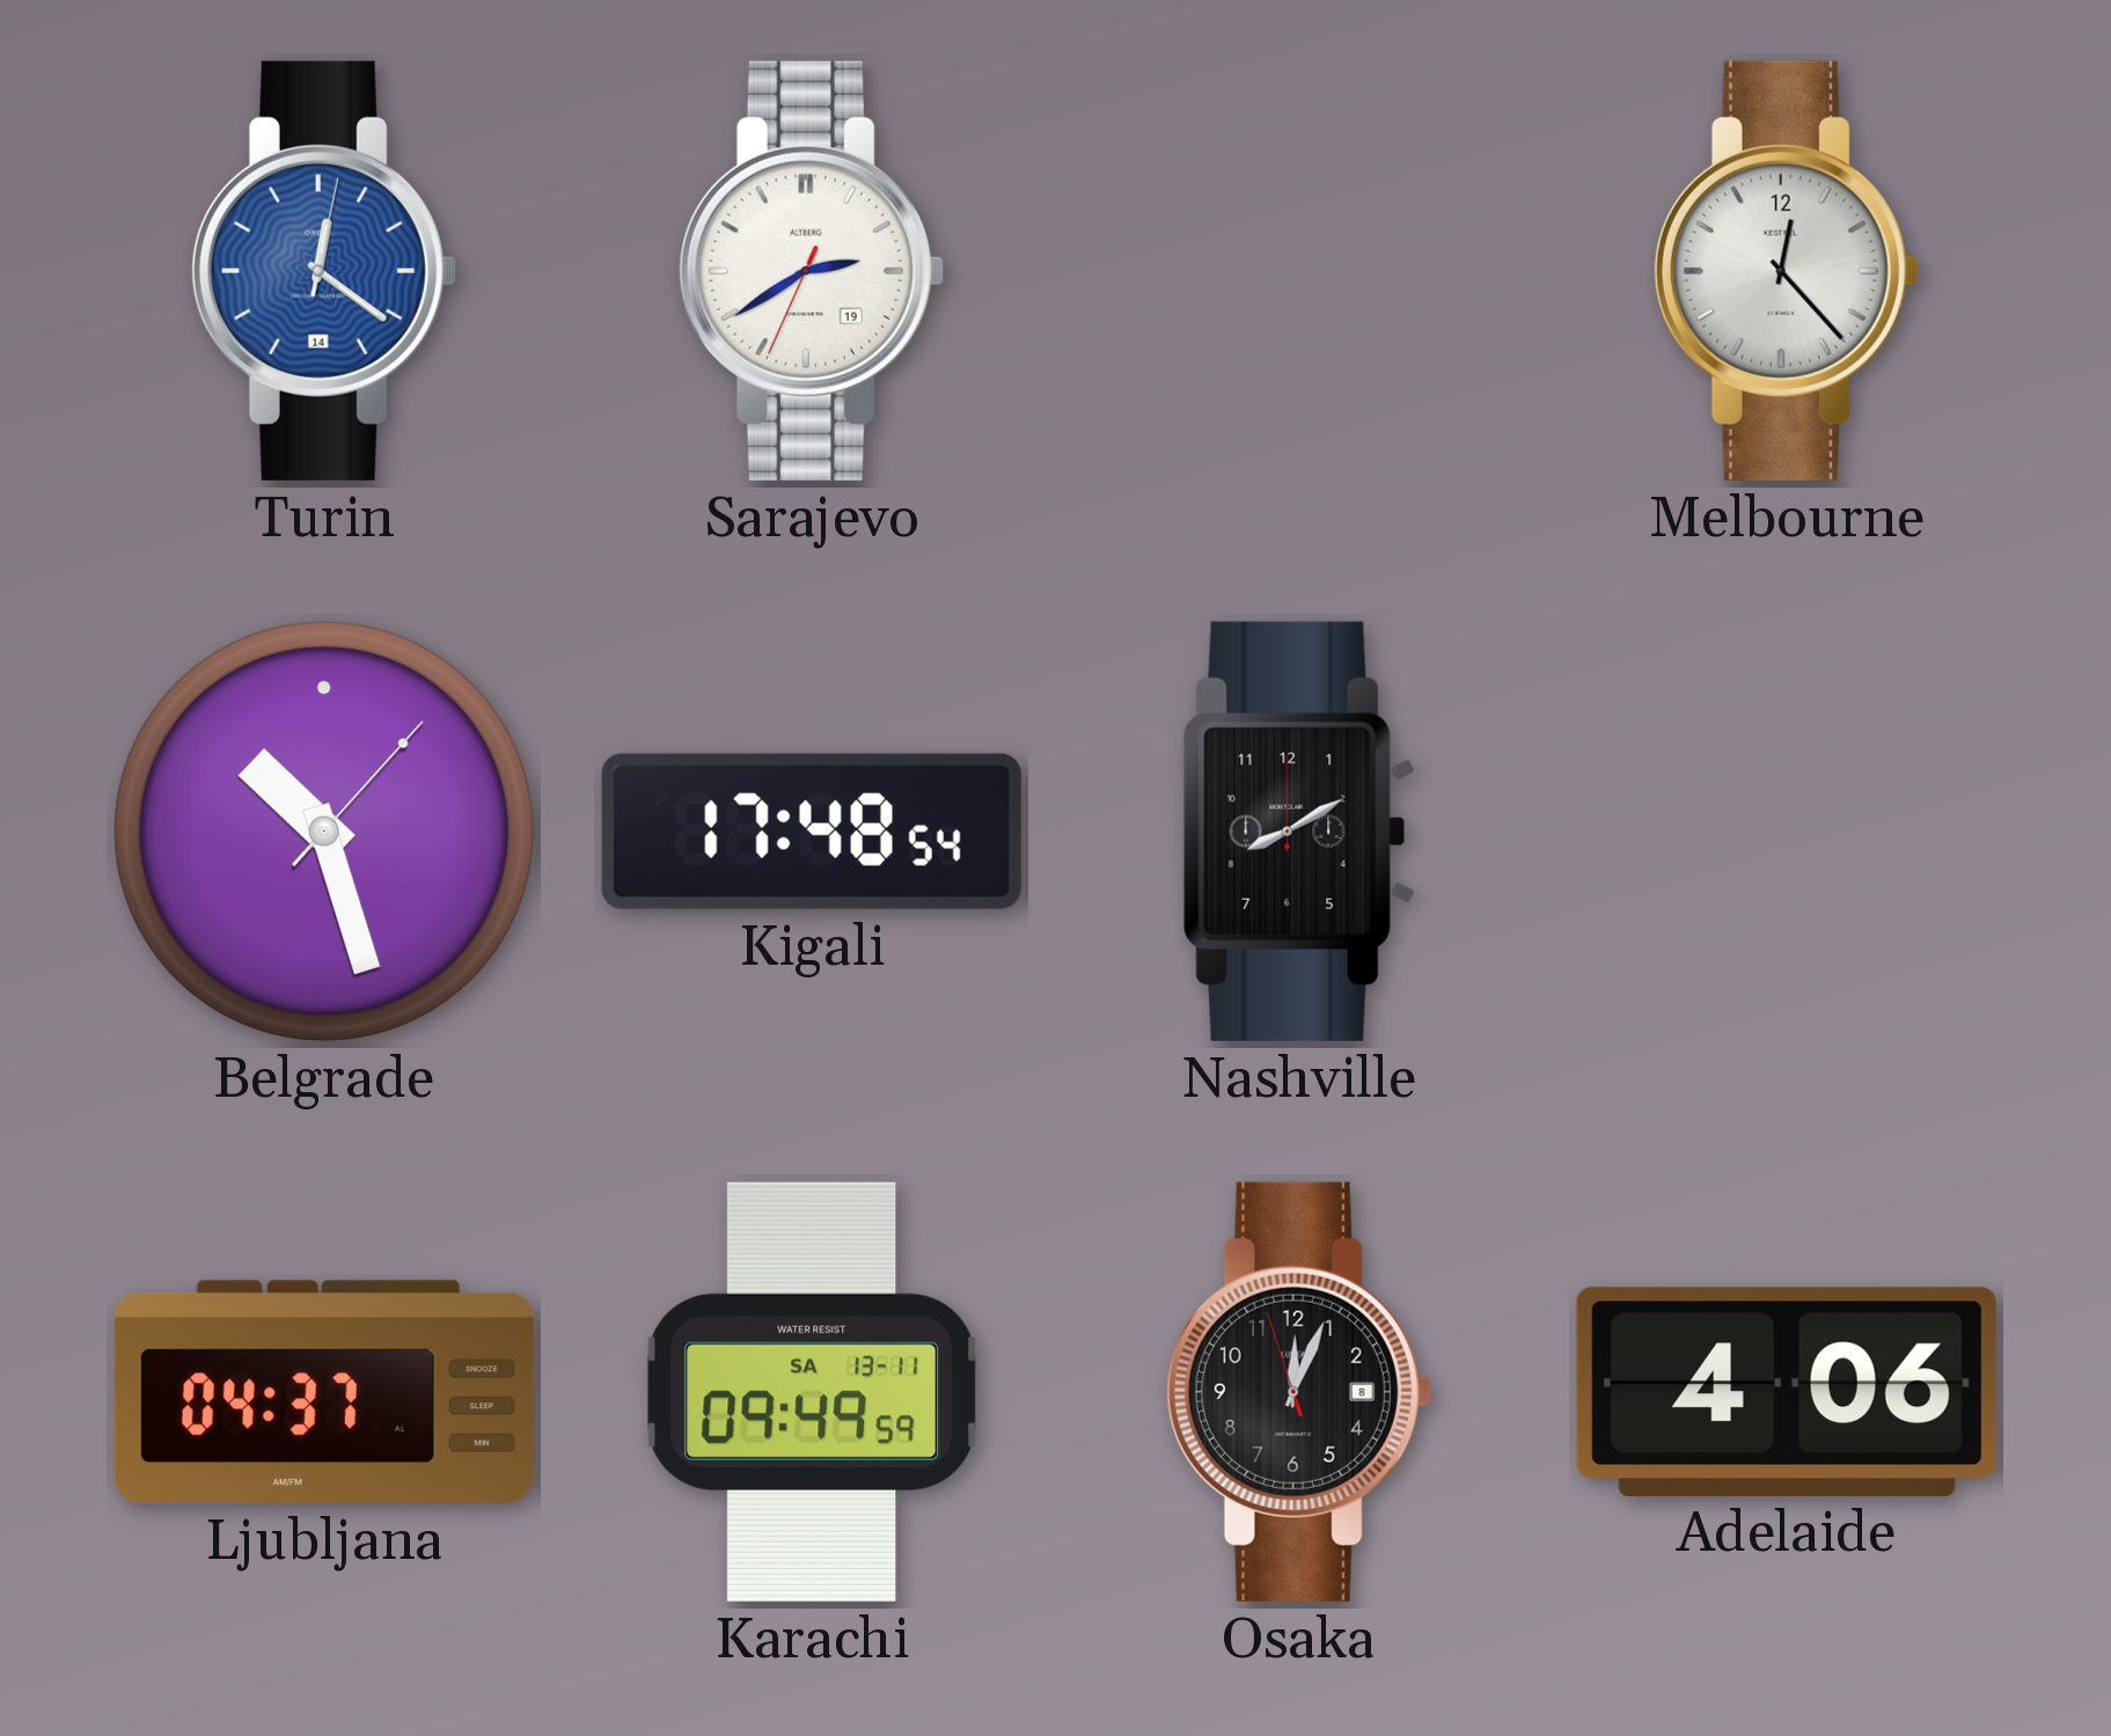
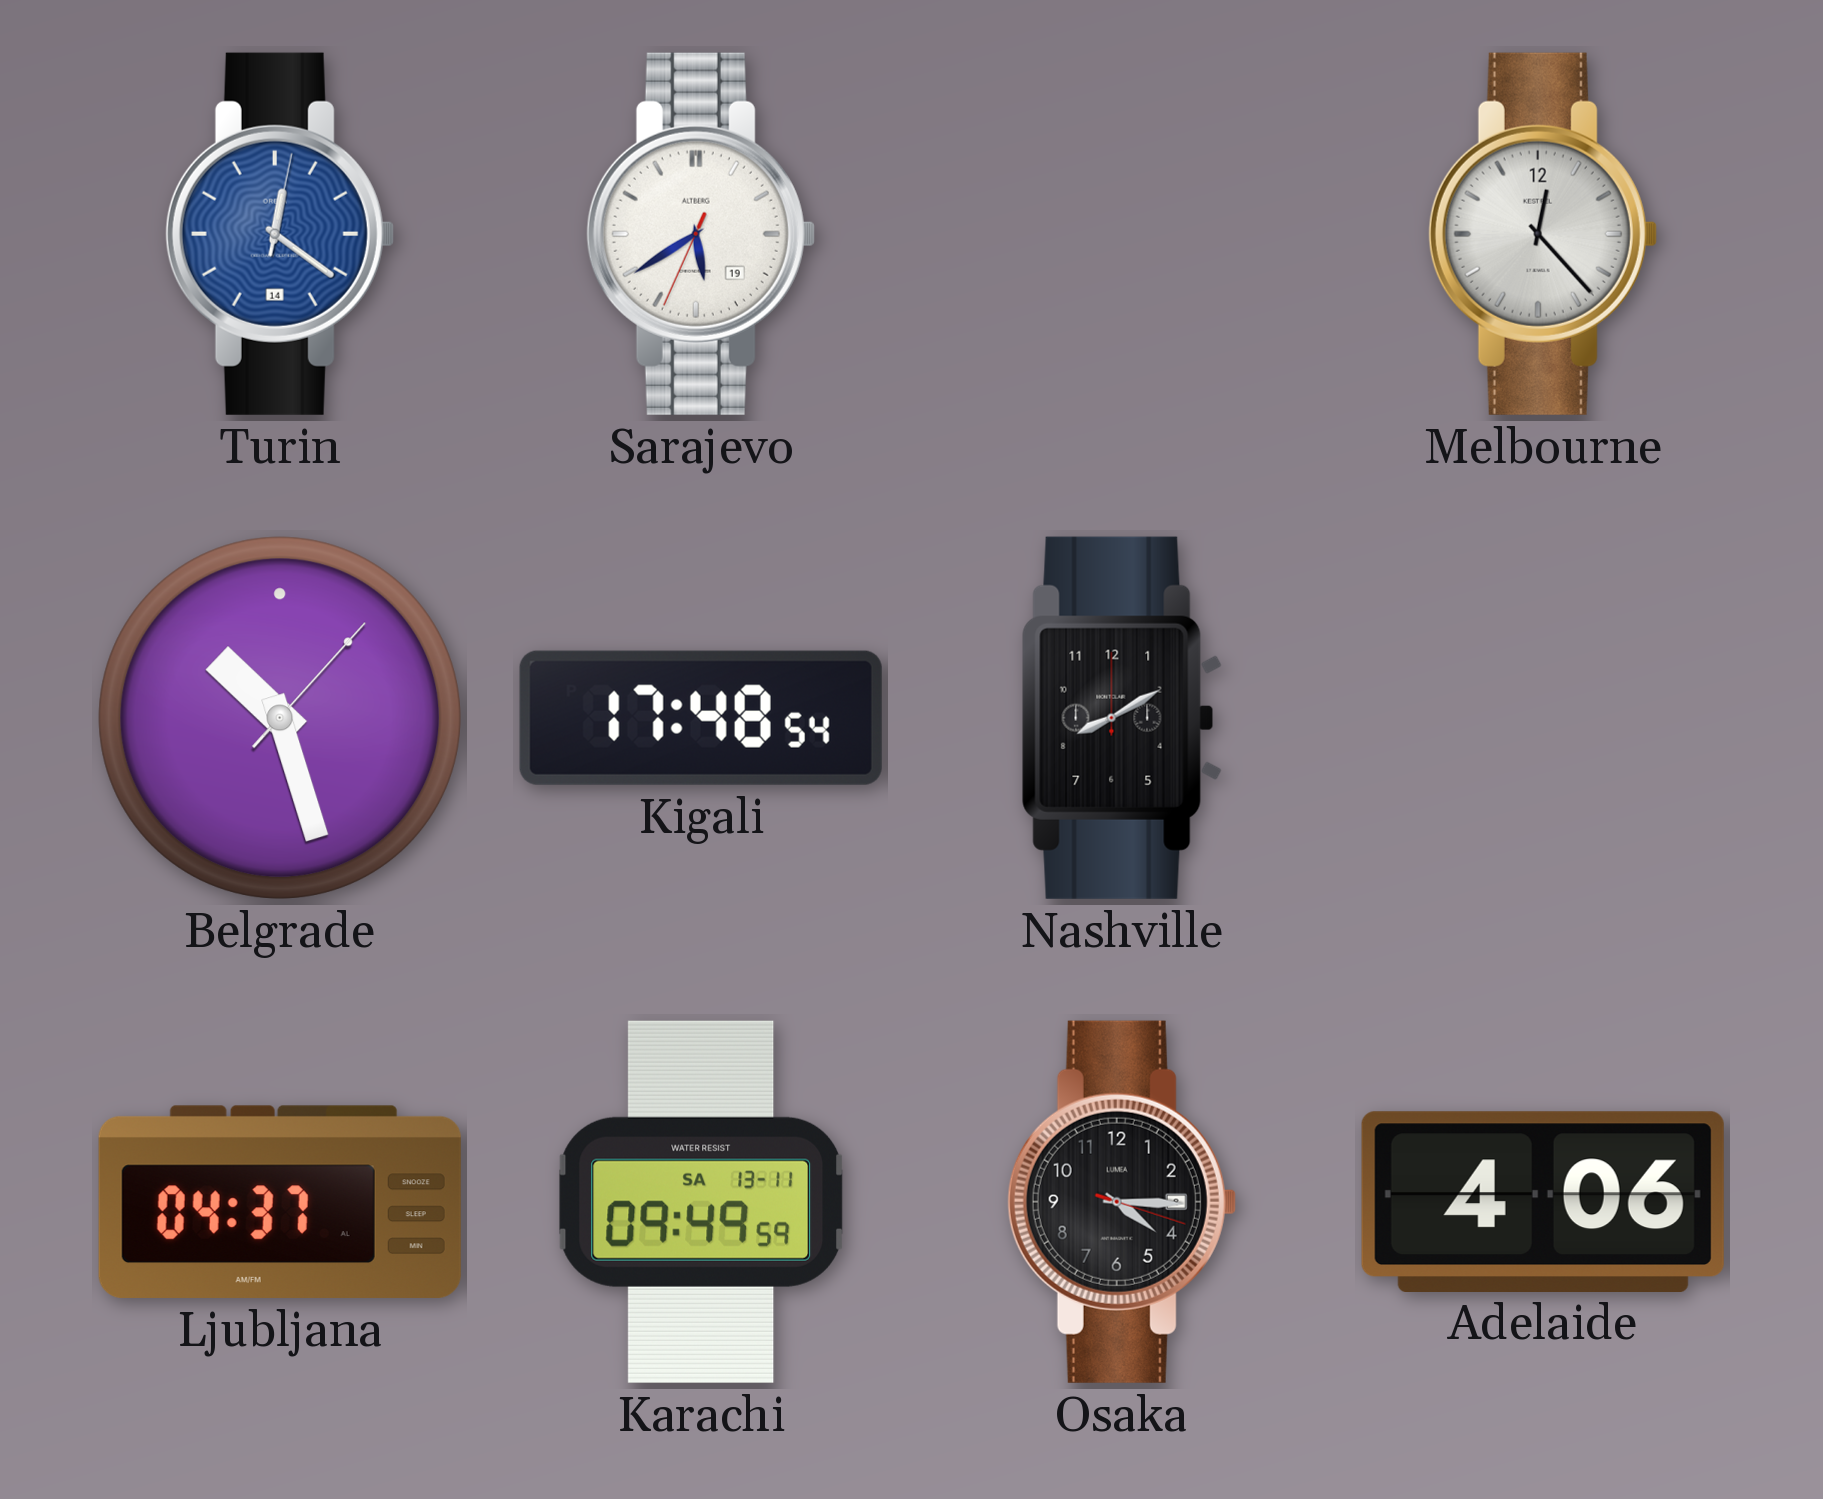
Sarajevo: 2:39 -> 5:39 (701, 234)
Osaka: 12:03 -> 4:15 (1122, 1202)
